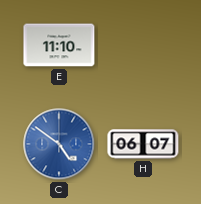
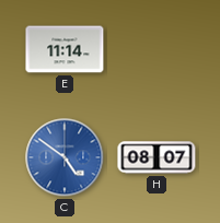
E: 11:10 -> 11:14 (65, 49)
H: 06:07 -> 08:07 (157, 157)
